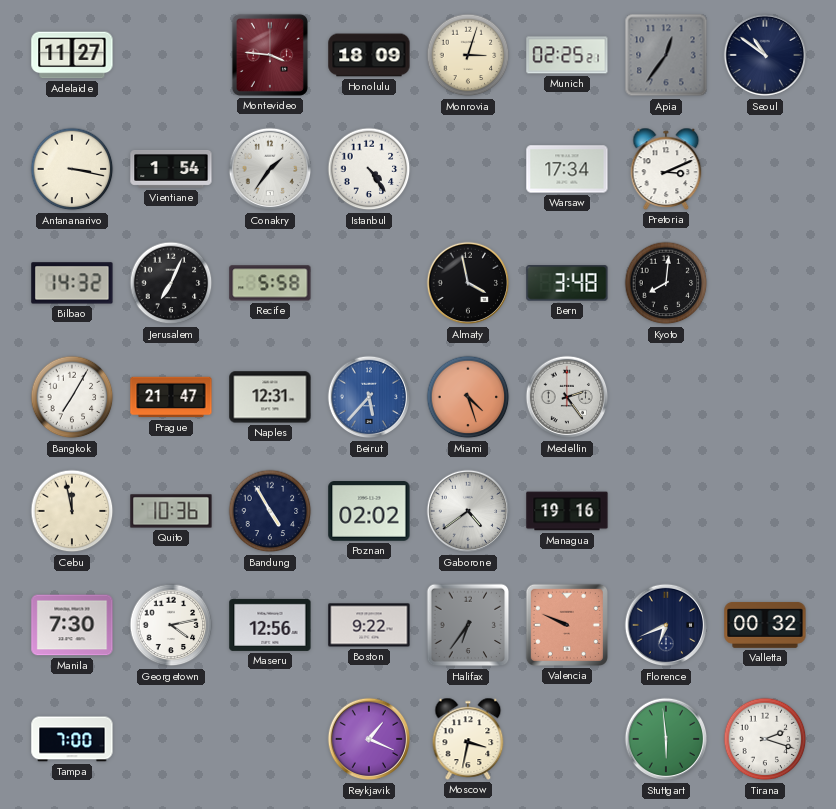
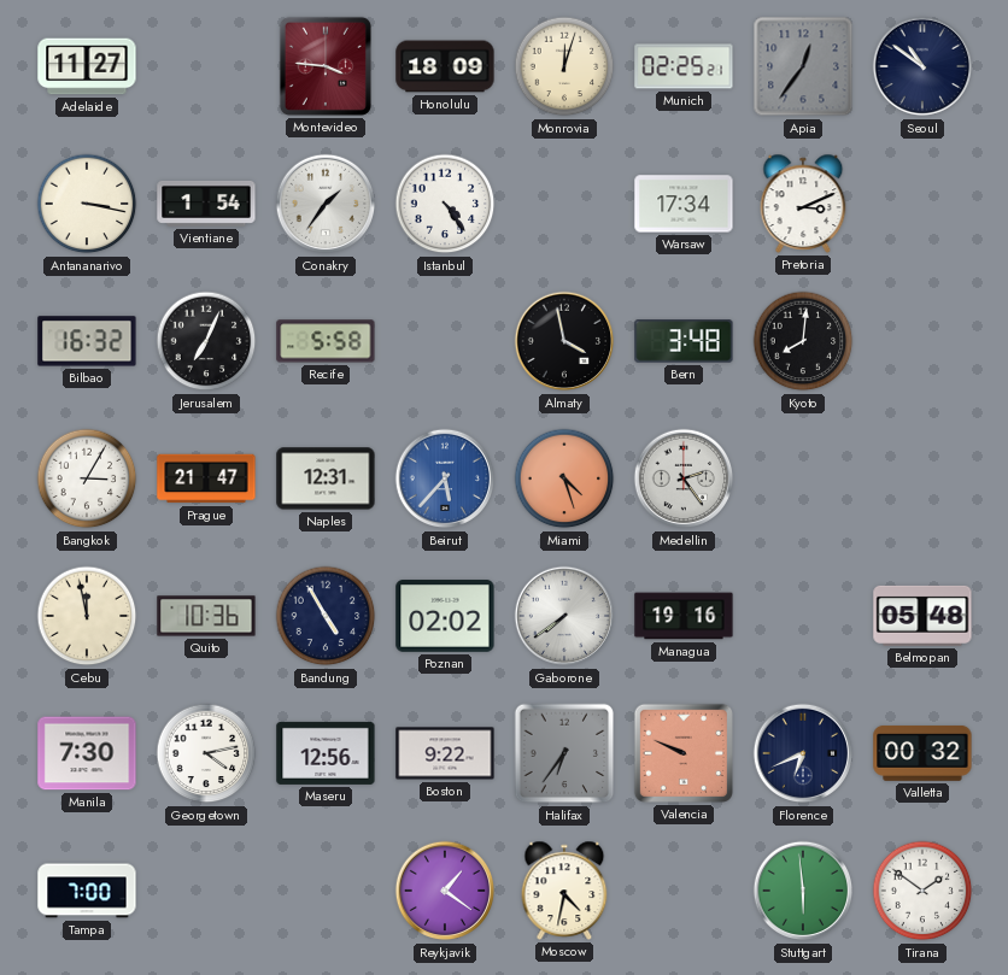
Monrovia: 3:03 -> 12:03 (564, 66)
Bilbao: 14:32 -> 16:32 (87, 341)
Bangkok: 7:05 -> 3:05 (87, 478)
Gaborone: 4:39 -> 7:39 (564, 616)
Belmopan: none -> 05:48 (922, 616)
Reykjavik: 1:19 -> 1:21 (445, 891)
Moscow: 3:32 -> 4:32 (564, 891)
Tirana: 2:18 -> 1:51 (922, 891)
